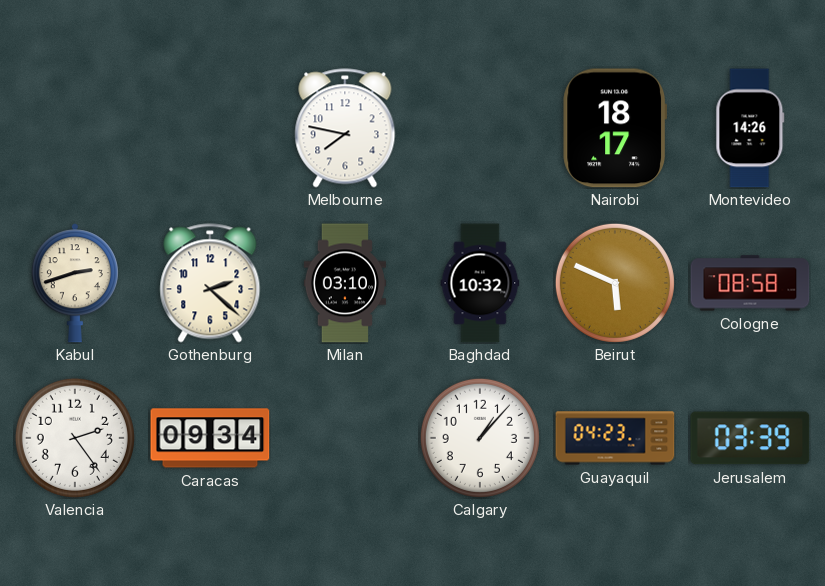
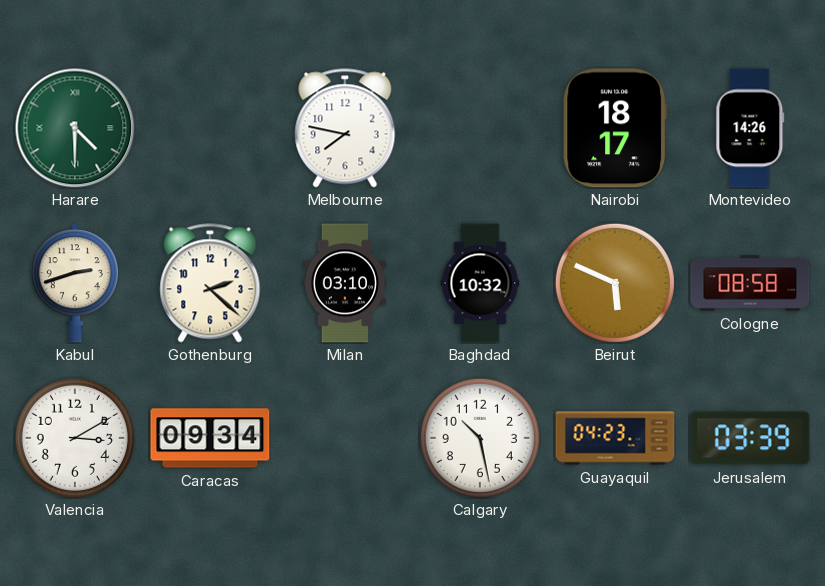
Harare: none -> 4:30 (75, 128)
Valencia: 2:24 -> 3:10 (75, 438)
Calgary: 1:07 -> 10:28 (480, 438)
